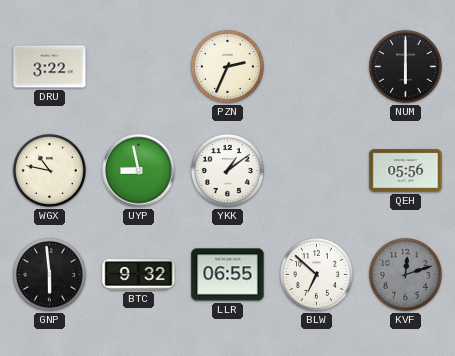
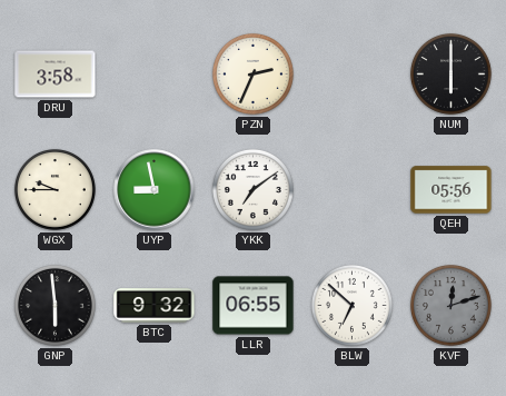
DRU: 3:22 -> 3:58 (56, 75)
WGX: 10:47 -> 9:45 (54, 189)
YKK: 1:09 -> 7:09 (252, 189)
